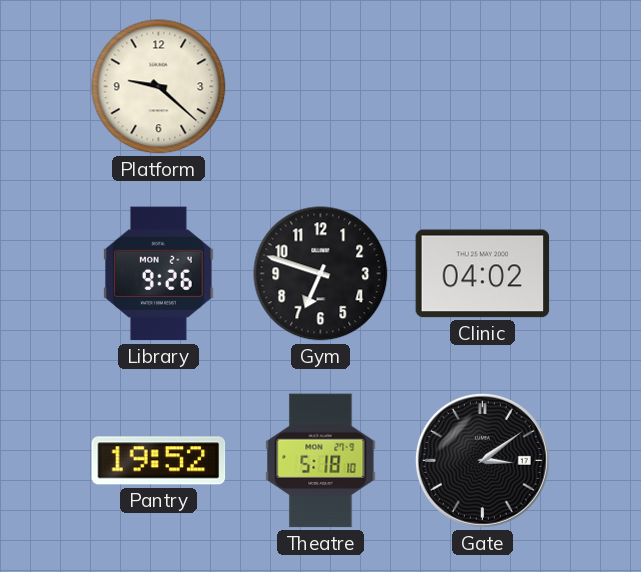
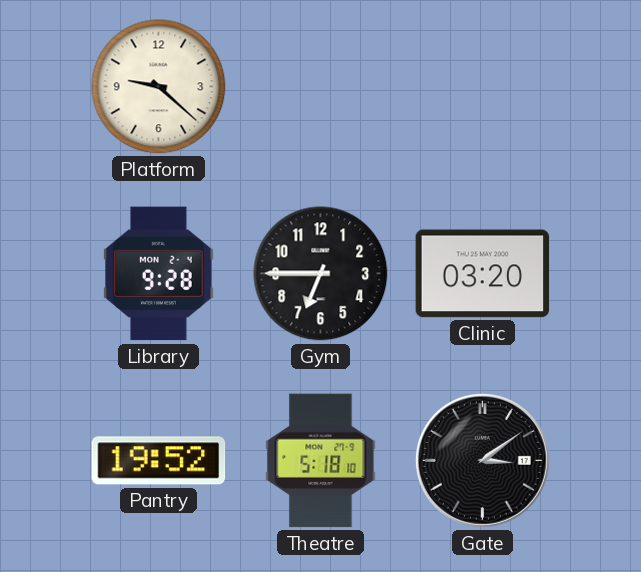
Library: 9:26 -> 9:28 (159, 274)
Gym: 6:48 -> 6:45 (321, 274)
Clinic: 04:02 -> 03:20 (483, 274)
